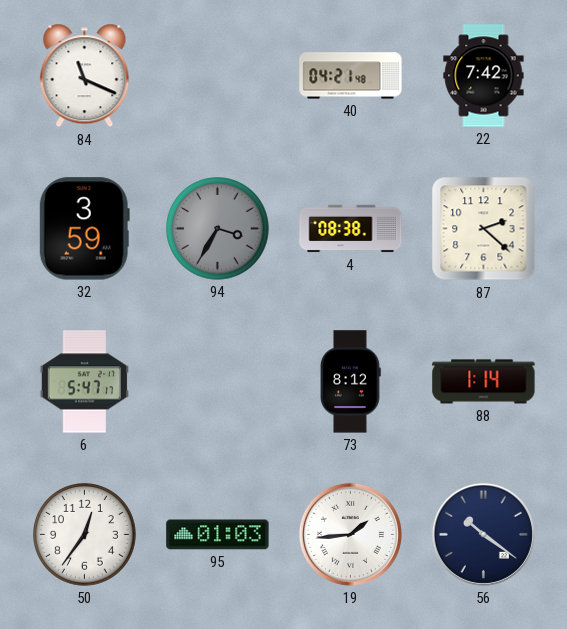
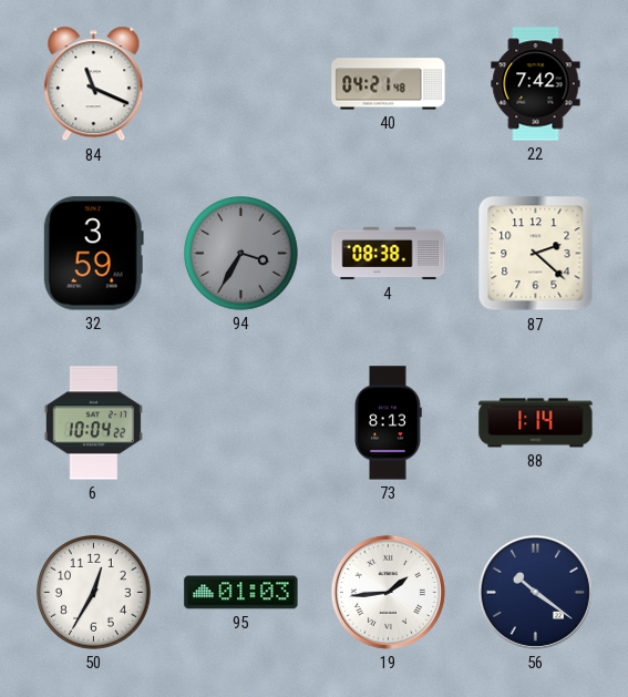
6: 5:47 -> 10:04 (93, 423)
73: 8:12 -> 8:13 (389, 423)
50: 12:36 -> 12:35 (94, 593)
